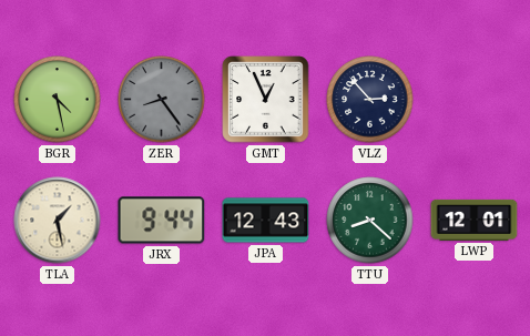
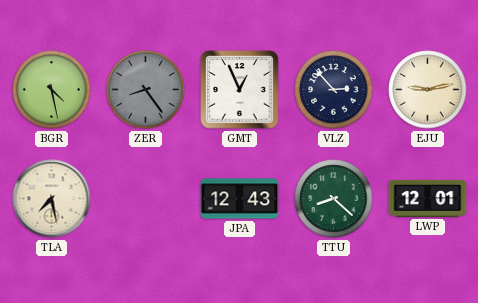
EJU: none -> 9:13 (428, 90)
TLA: 1:28 -> 7:28 (52, 199)
JRX: 9:44 -> none (162, 221)
